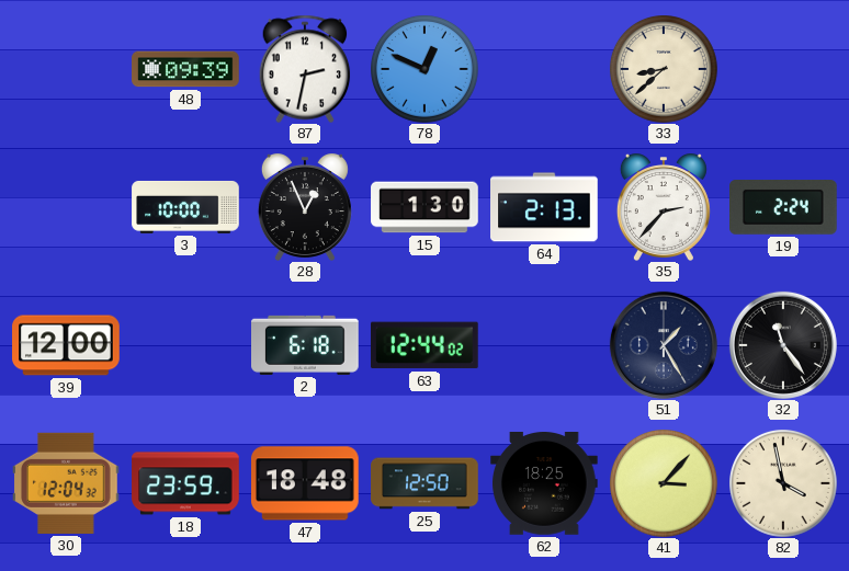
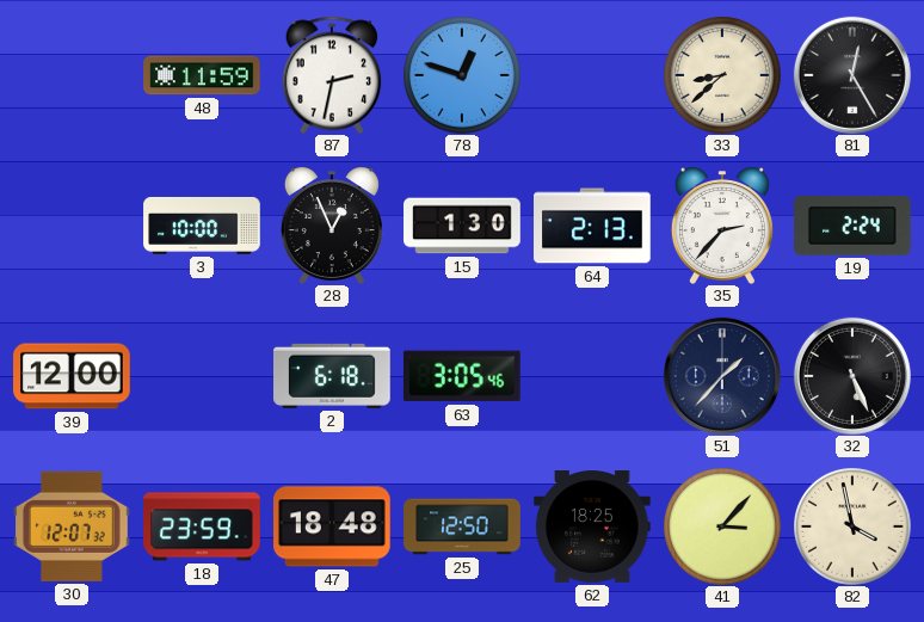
48: 09:39 -> 11:59 (202, 75)
78: 12:49 -> 12:48 (463, 76)
81: none -> 12:25 (852, 75)
63: 12:44 -> 3:05 (462, 376)
51: 1:25 -> 1:37 (722, 376)
32: 11:24 -> 5:26 (852, 376)
30: 12:04 -> 12:07 (73, 526)
